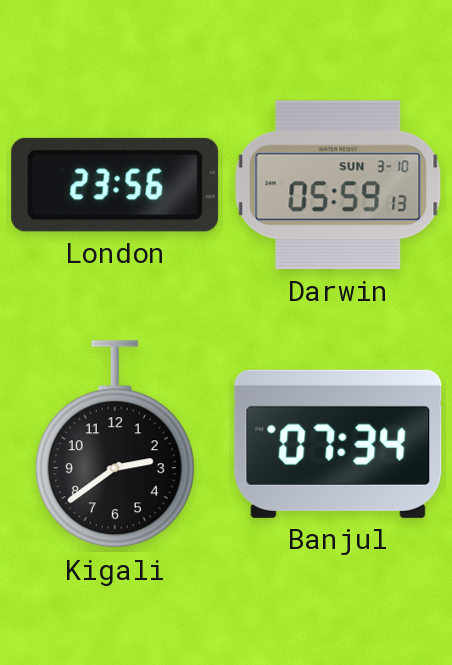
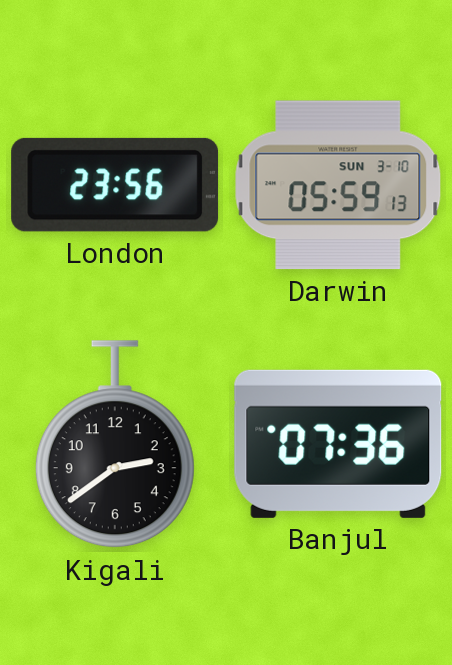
Banjul: 07:34 -> 07:36 (338, 444)
